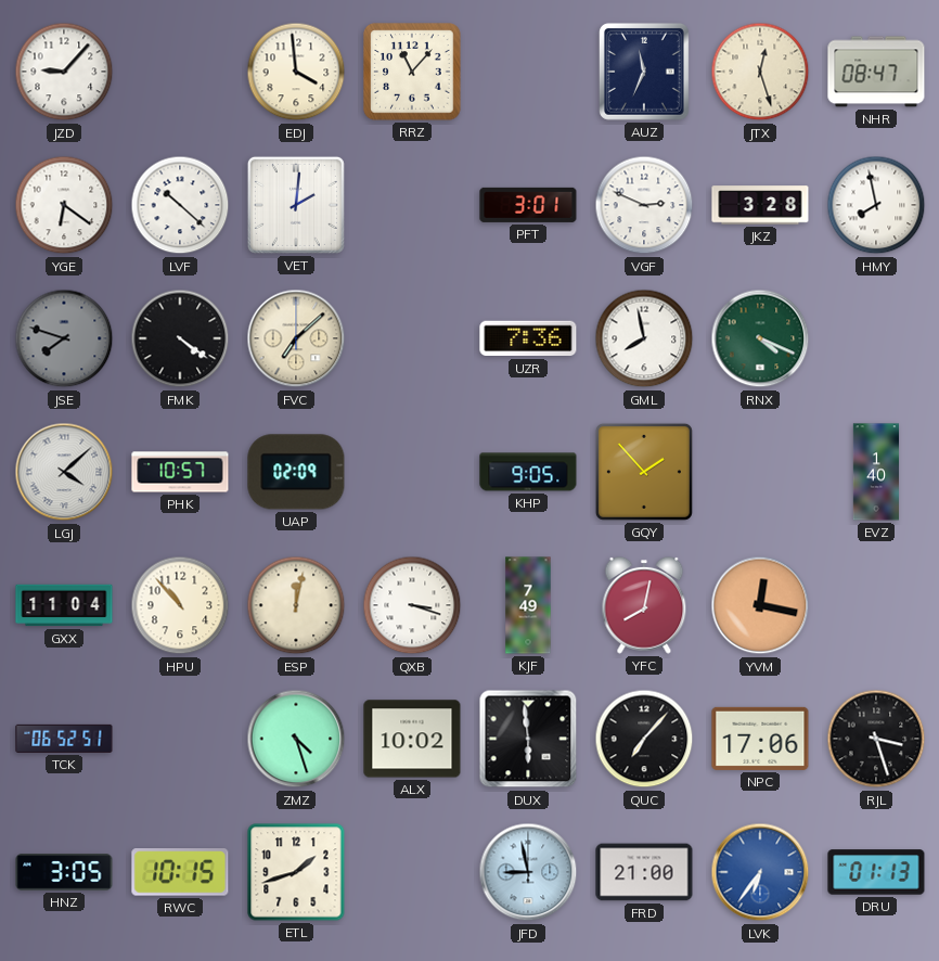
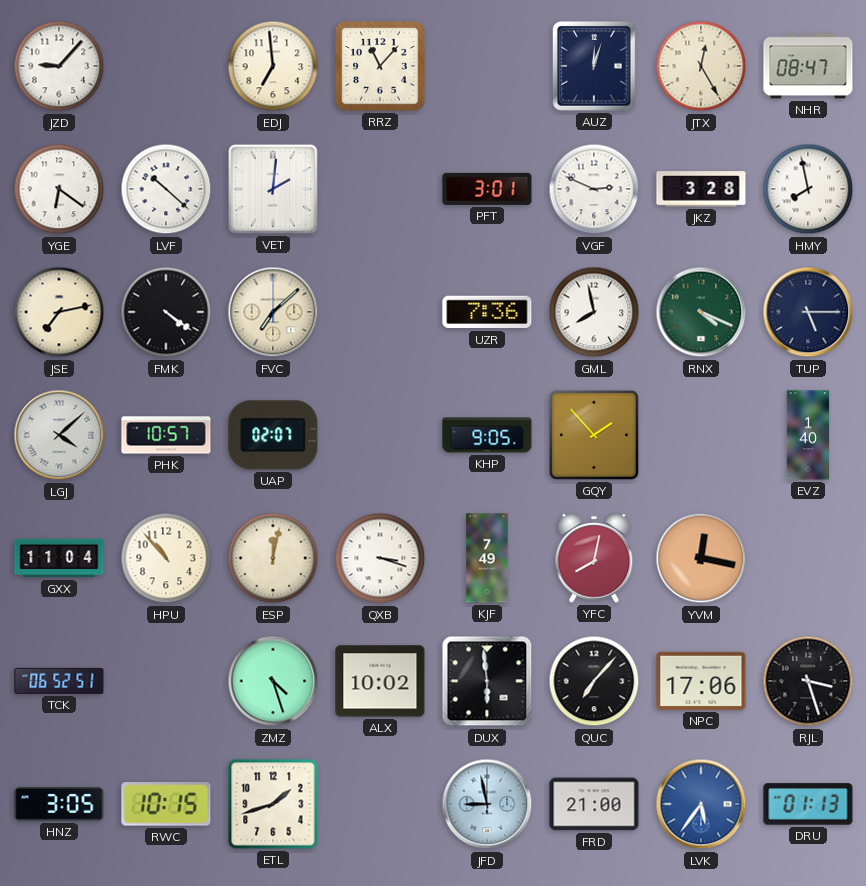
EDJ: 3:59 -> 6:59 (273, 66)
AUZ: 11:34 -> 12:03 (594, 66)
JTX: 12:27 -> 12:25 (701, 66)
JSE: 7:48 -> 7:13 (59, 312)
JSE dial: grey -> cream (59, 312)
TUP: none -> 5:15 (808, 312)
UAP: 02:09 -> 02:07 (273, 435)
LVK: 6:36 -> 5:36 (701, 804)
